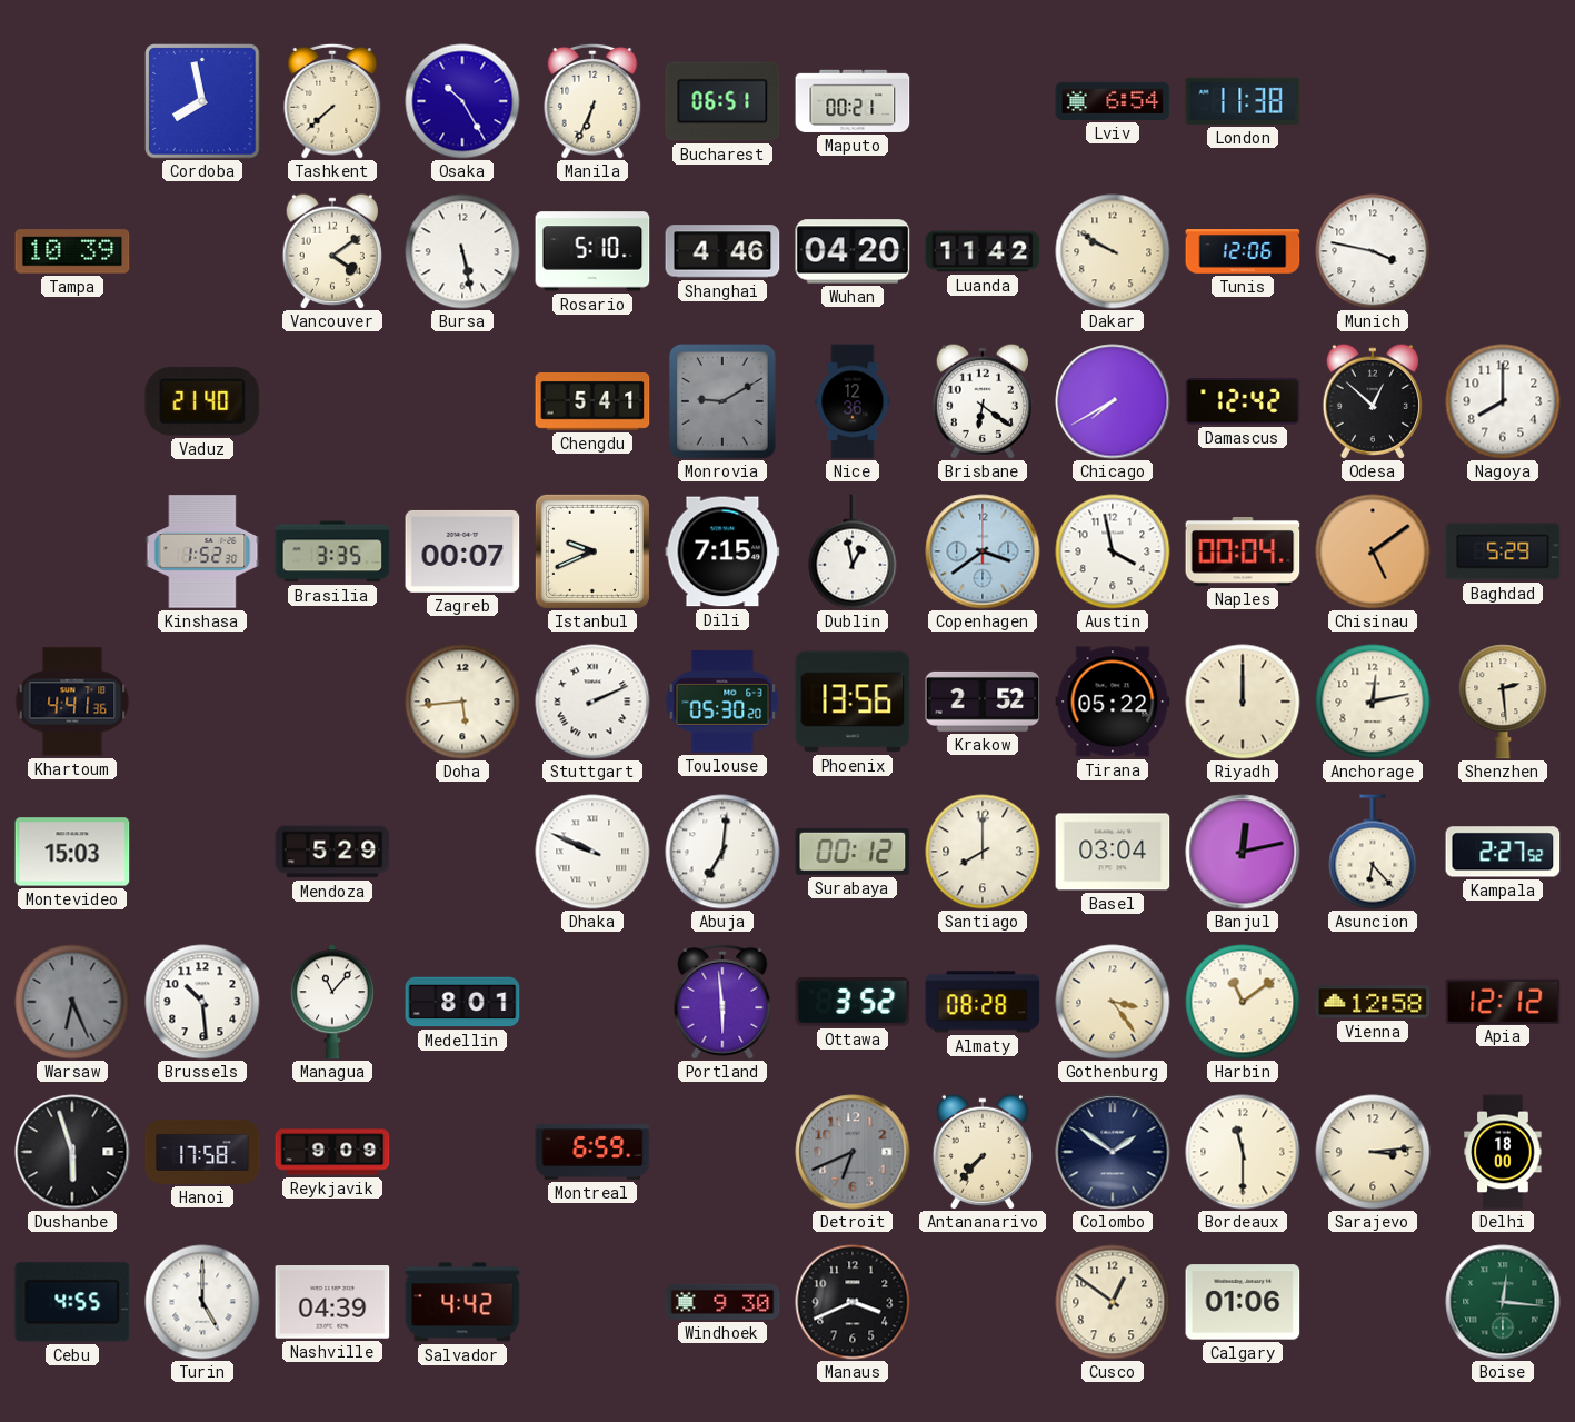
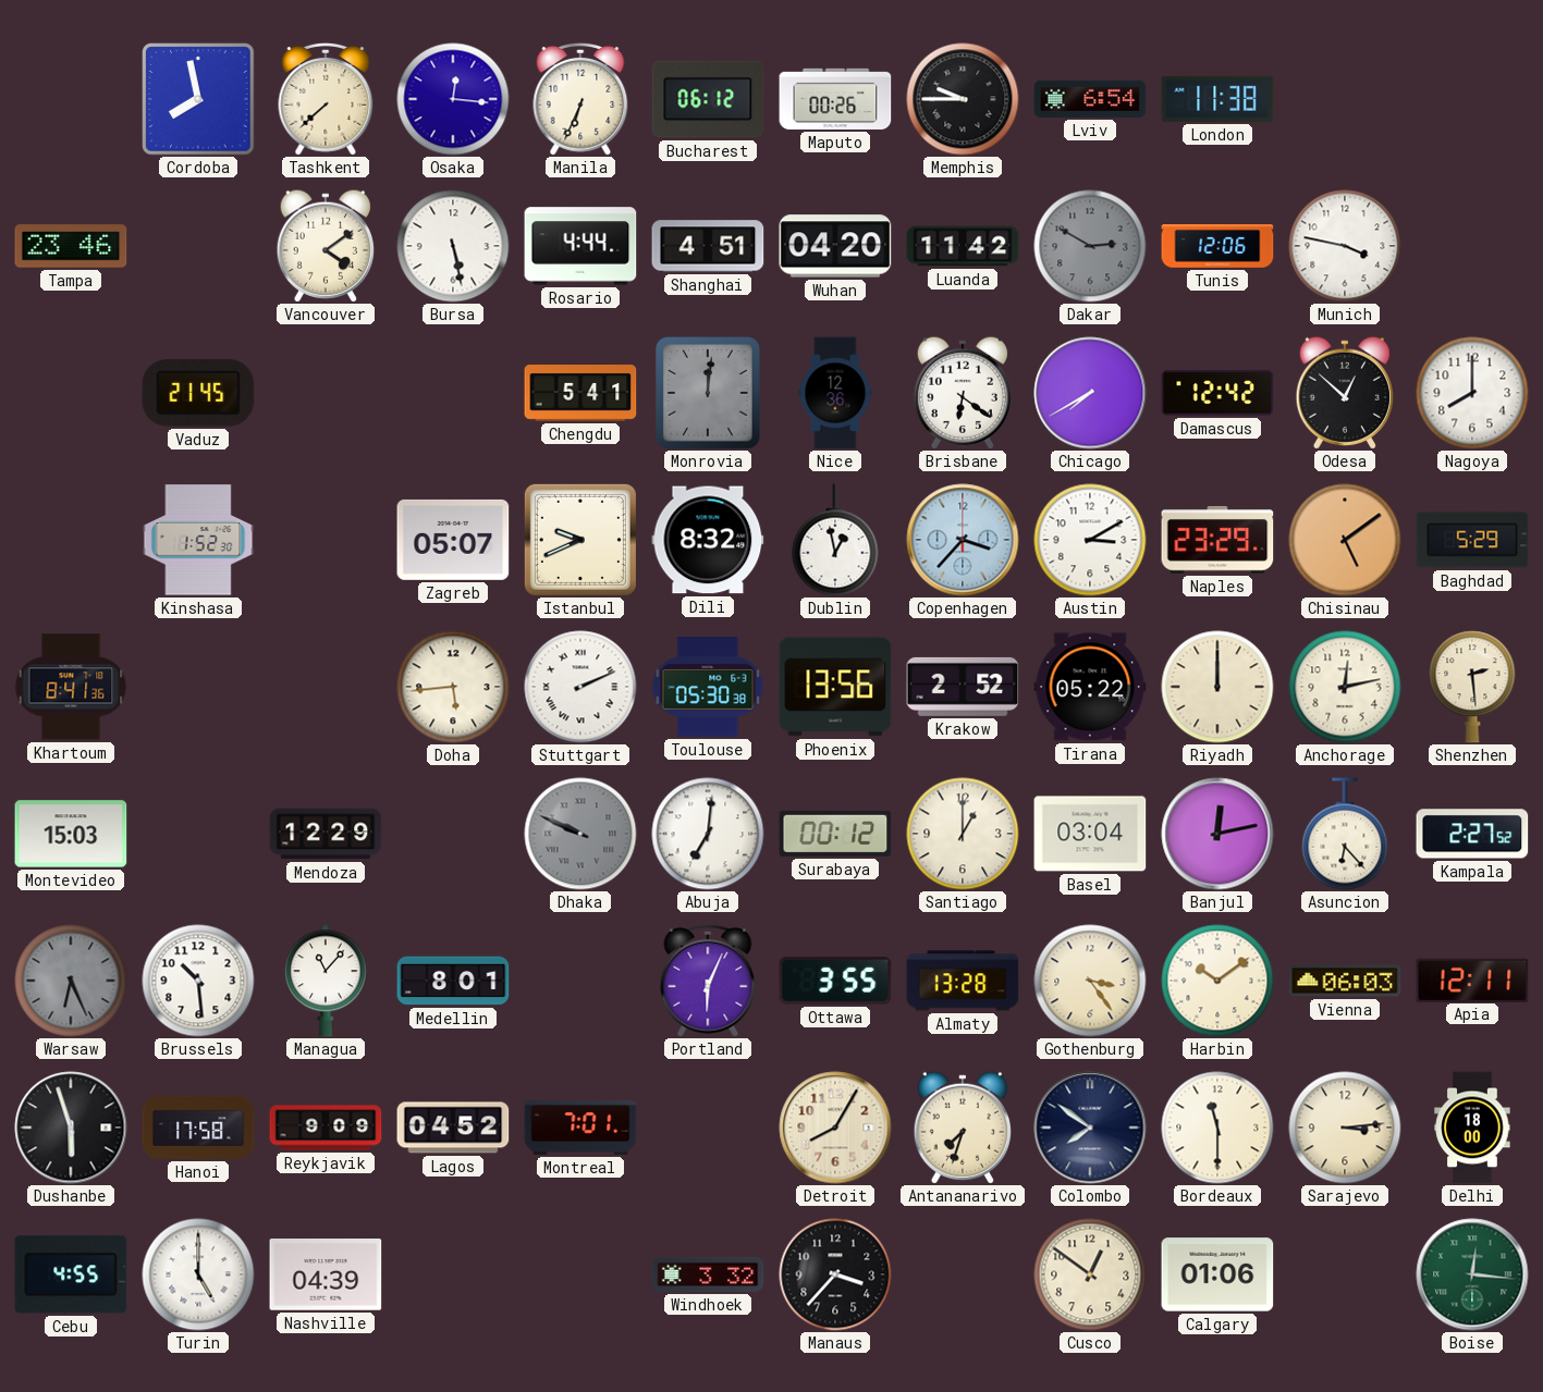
Osaka: 10:25 -> 12:16 (453, 99)
Bucharest: 06:51 -> 06:12 (708, 99)
Maputo: 00:21 -> 00:26 (835, 99)
Memphis: none -> 9:45 (963, 99)
Tampa: 10:39 -> 23:46 (71, 246)
Rosario: 5:10 -> 4:44 (580, 246)
Shanghai: 4:46 -> 4:51 (708, 246)
Dakar: 9:50 -> 2:50 (1090, 246)
Dakar dial: cream -> grey (1090, 246)
Vaduz: 21:40 -> 21:45 (198, 394)
Monrovia: 9:10 -> 12:01 (709, 394)
Brasilia: 3:35 -> none (332, 551)
Zagreb: 00:07 -> 05:07 (453, 540)
Dili: 7:15 -> 8:32 (708, 540)
Copenhagen: 3:39 -> 3:37 (963, 540)
Austin: 3:58 -> 3:10 (1090, 540)
Naples: 00:04 -> 23:29 (1217, 541)
Khartoum: 4:41 -> 8:41 (71, 687)
Toulouse: 05:30:20 -> 05:30:38 (708, 687)
Mendoza: 5:29 -> 12:29 (326, 834)
Dhaka dial: white -> grey (580, 834)
Santiago: 8:00 -> 1:00 (963, 834)
Portland: 5:59 -> 6:04 (708, 981)
Ottawa: 3:52 -> 3:55 (835, 981)
Almaty: 08:28 -> 13:28 (963, 981)
Harbin: 11:09 -> 10:09 (1217, 981)
Vienna: 12:58 -> 06:03 (1345, 981)
Apia: 12:12 -> 12:11 (1472, 980)
Lagos: none -> 04:52 (453, 1128)
Montreal: 6:59 -> 7:01 (580, 1128)
Detroit: 6:41 -> 8:05 (835, 1128)
Detroit dial: grey -> cream (835, 1128)
Antananarivo: 7:37 -> 7:33 (962, 1128)
Colombo: 1:51 -> 7:51 (1090, 1128)
Salvador: 4:42 -> none (462, 1302)
Windhoek: 9:30 -> 3:32 (708, 1274)
Manaus: 3:41 -> 3:37 (835, 1274)
